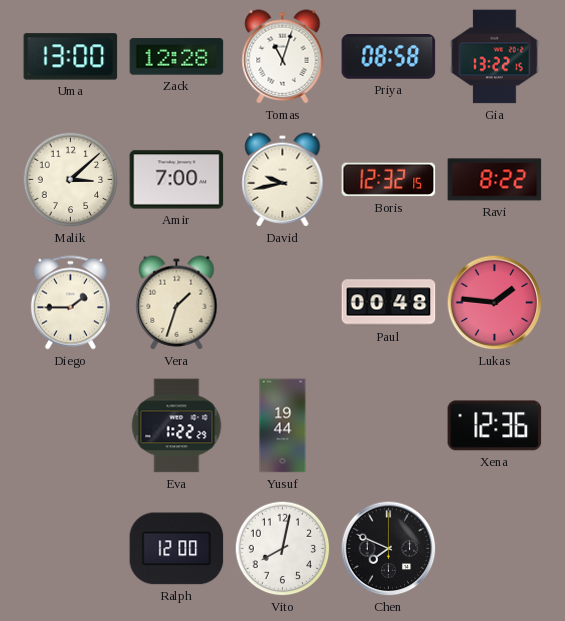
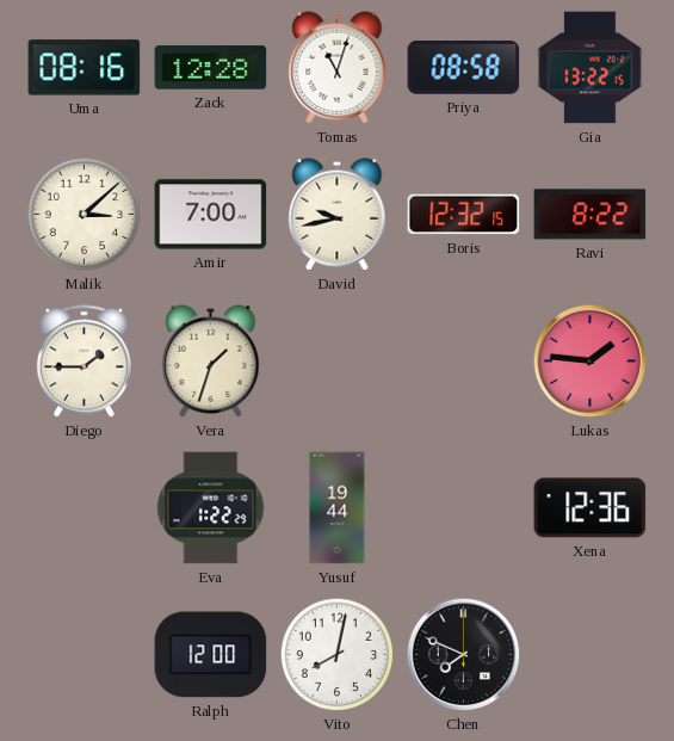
Uma: 13:00 -> 08:16 (85, 68)
Paul: 00:48 -> none (389, 303)
